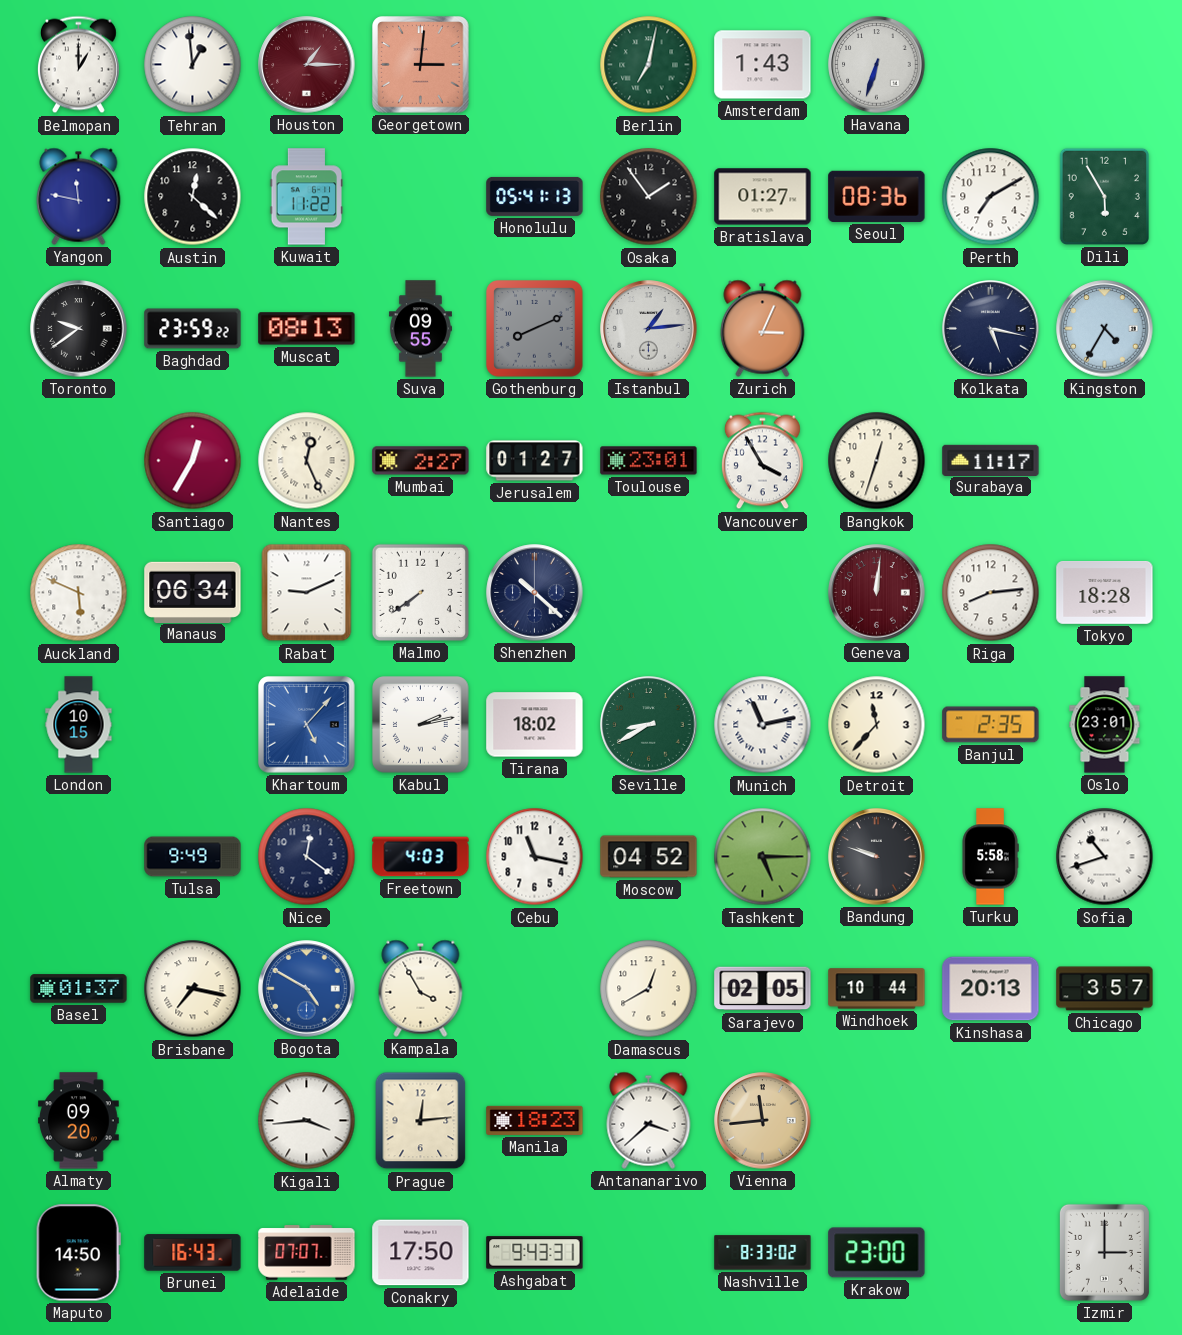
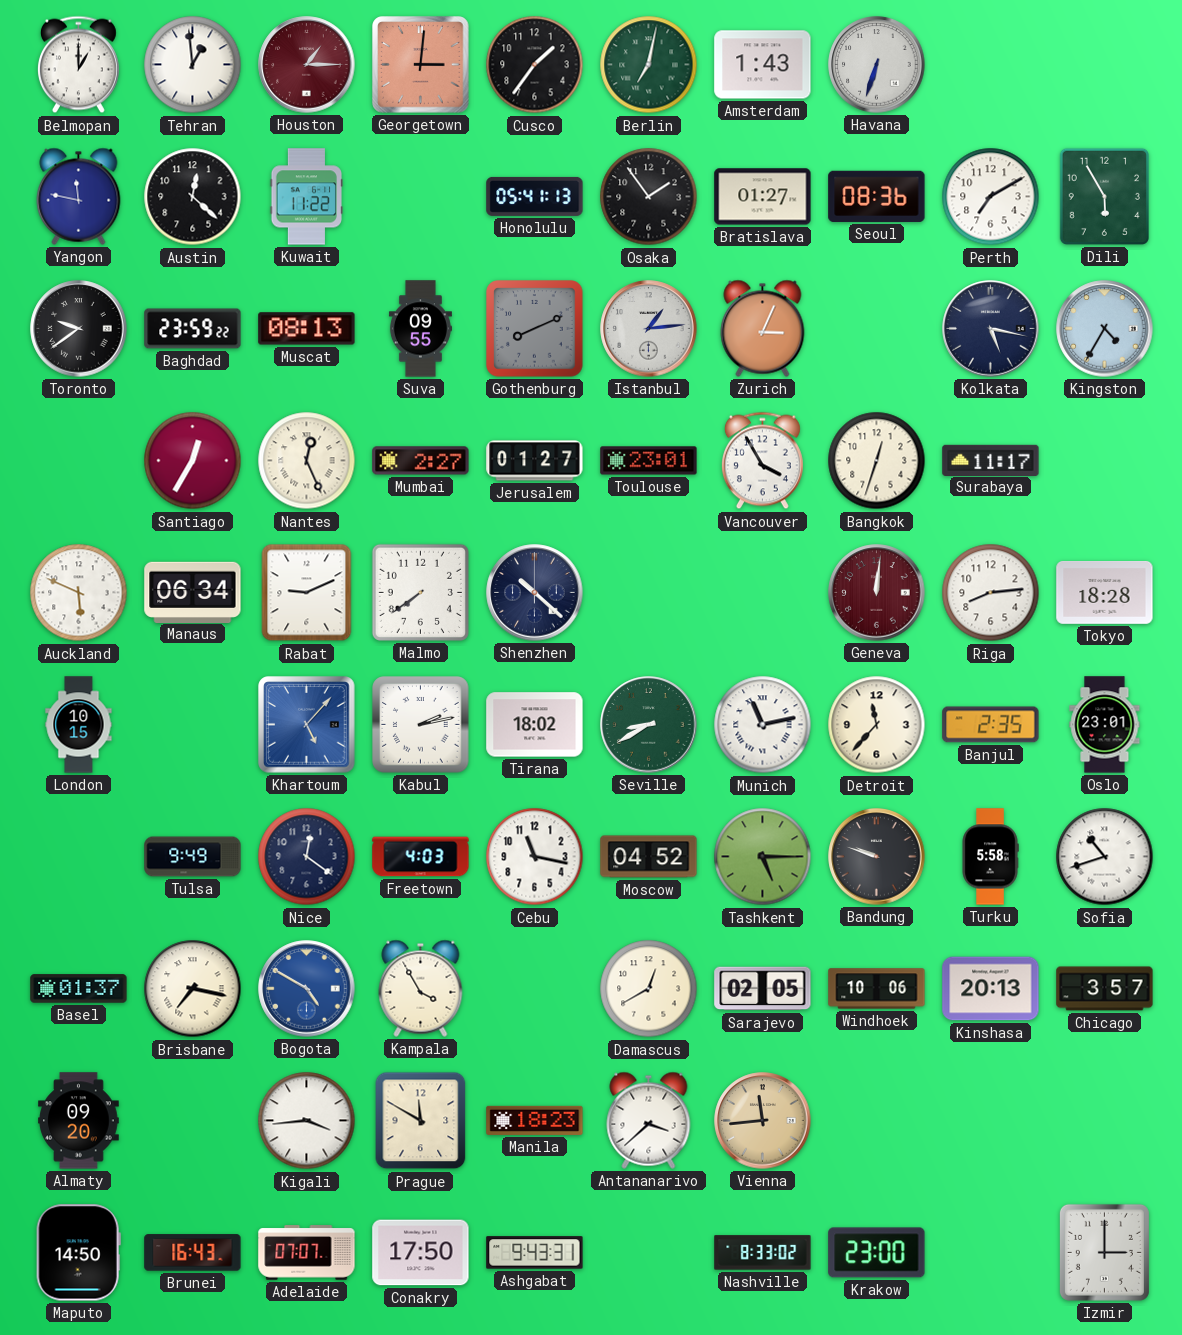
Cusco: none -> 1:36 (535, 65)
Windhoek: 10:44 -> 10:06 (877, 989)
Prague: 12:14 -> 11:50 (421, 1121)
